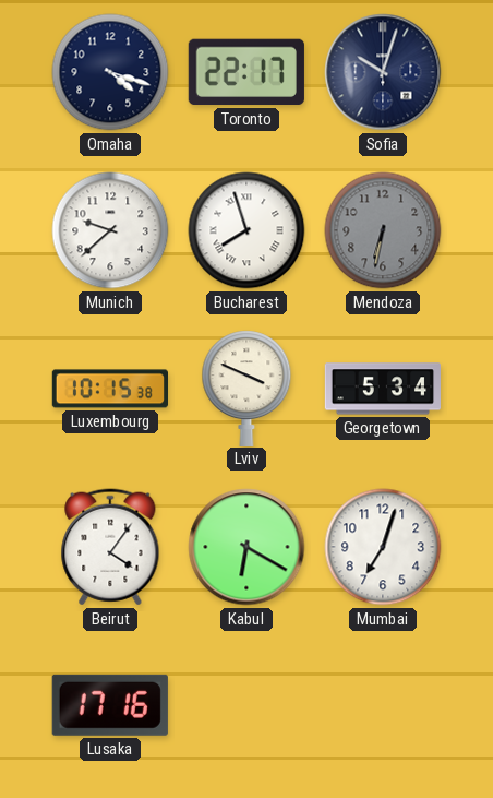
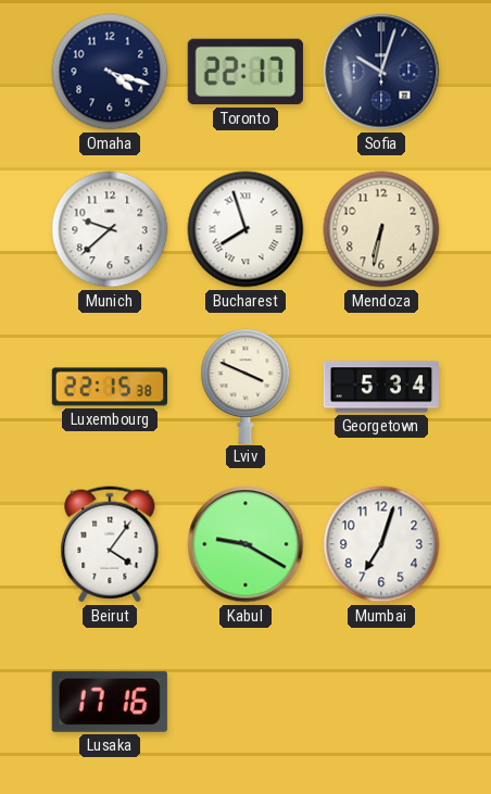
Mendoza dial: grey -> cream (381, 229)
Luxembourg: 10:15 -> 22:15 (109, 387)
Kabul: 6:20 -> 9:20 (246, 544)
